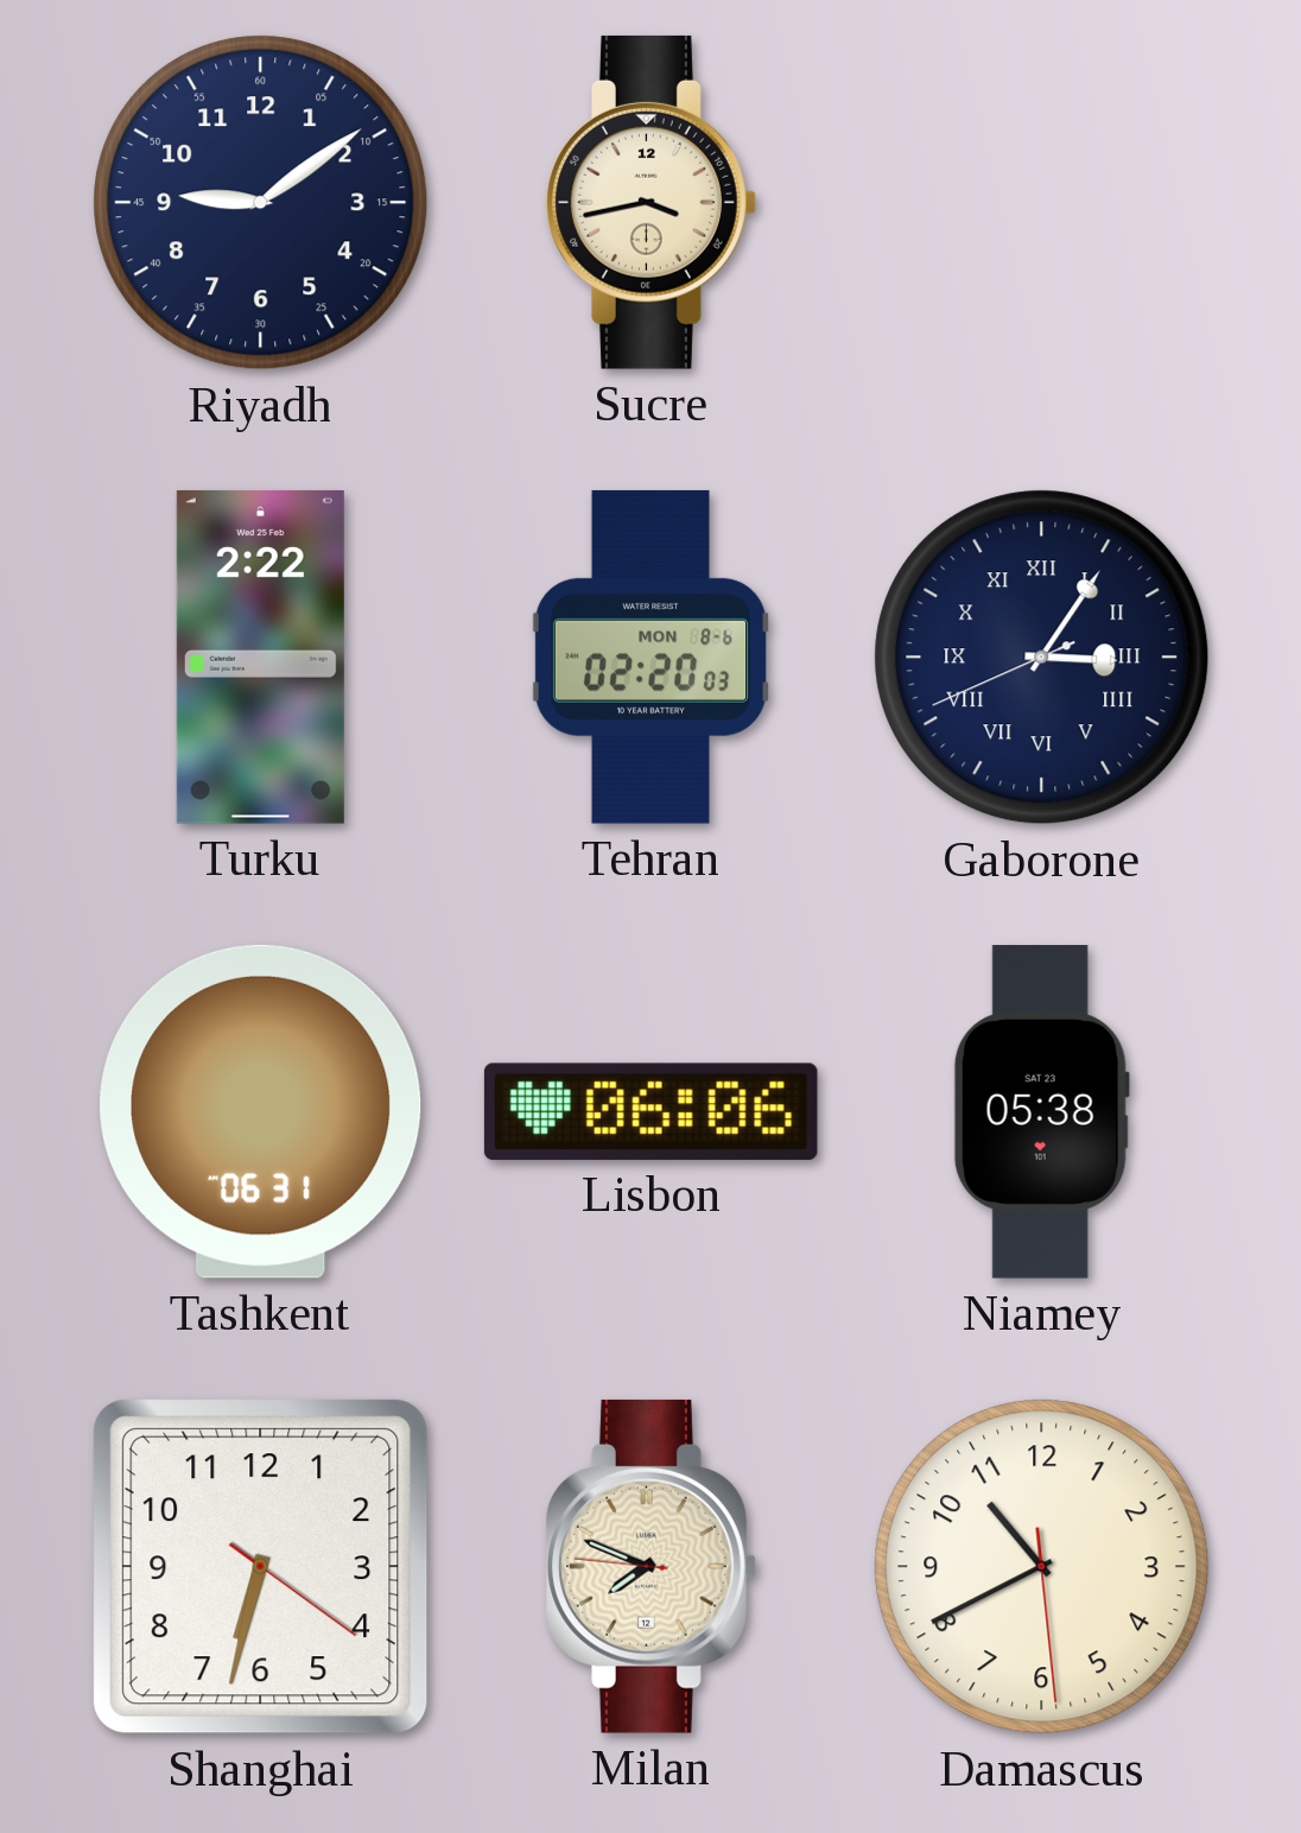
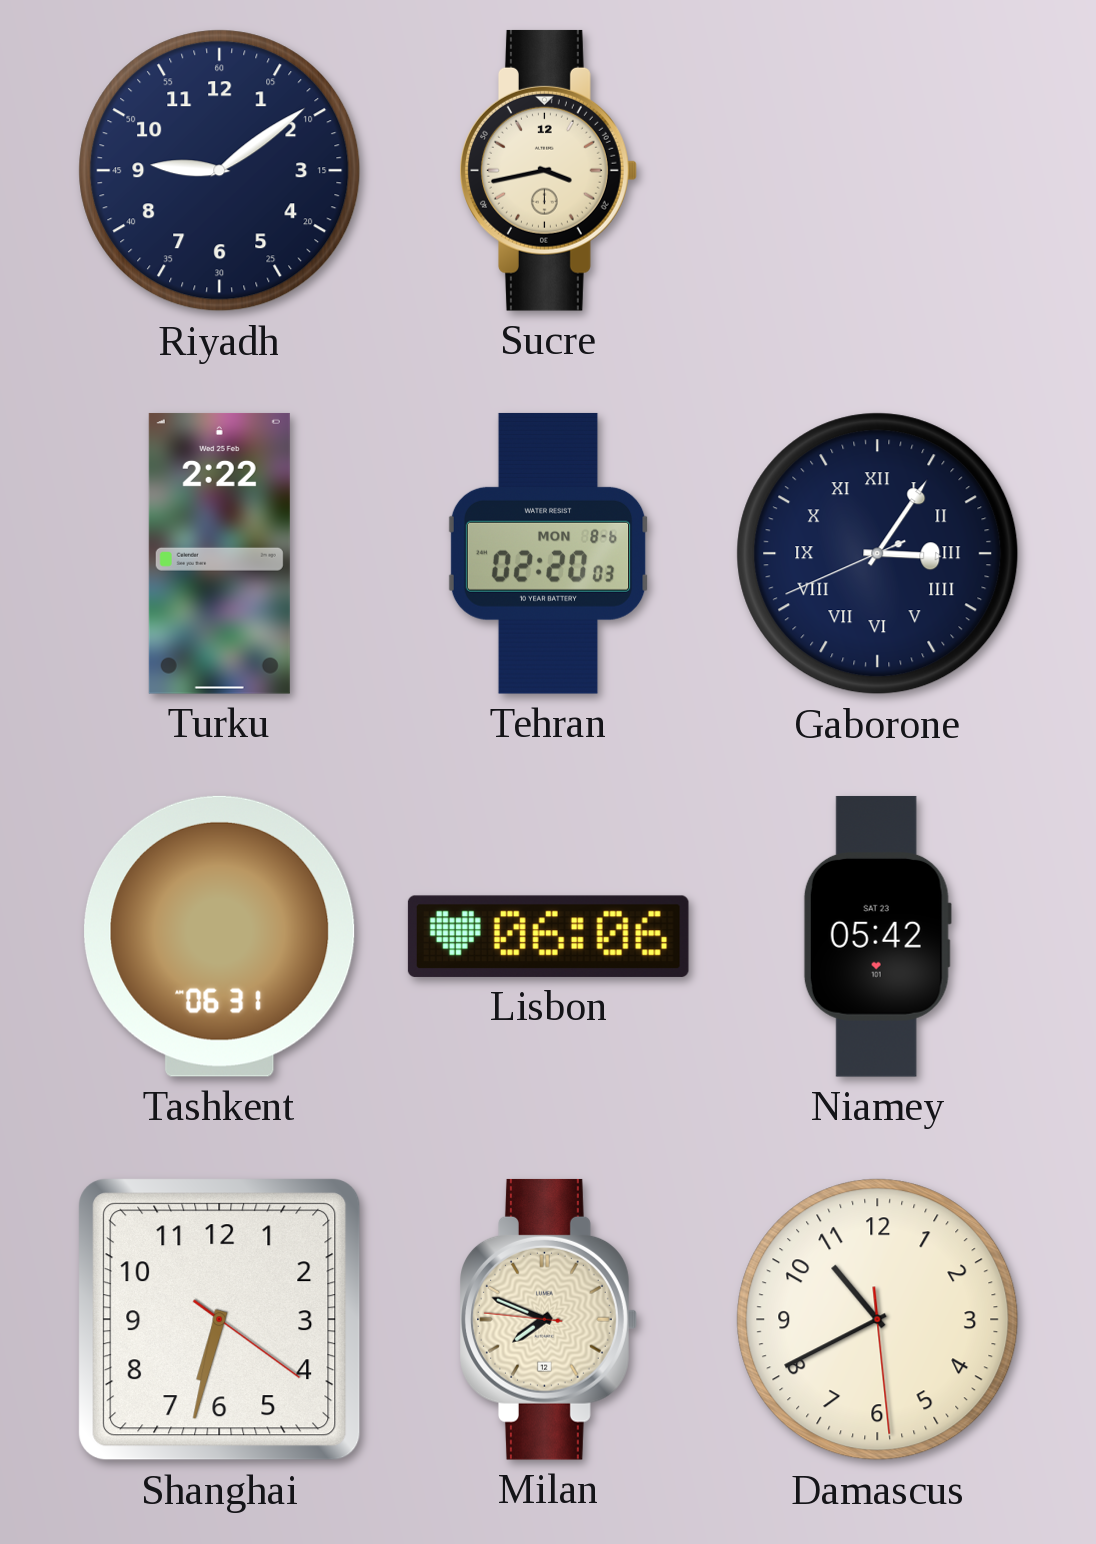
Niamey: 05:38 -> 05:42 (877, 936)
